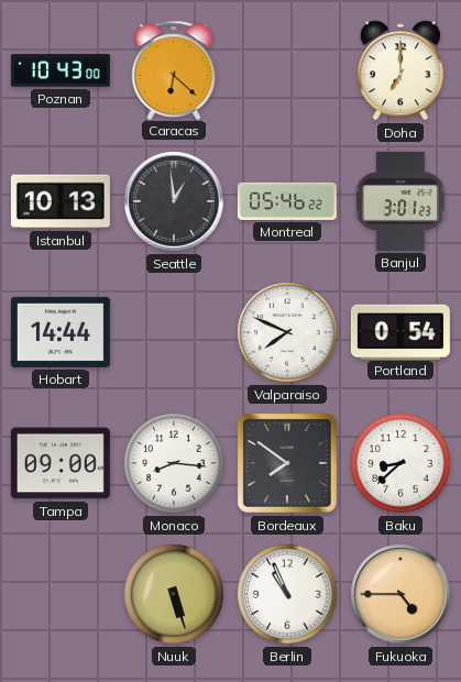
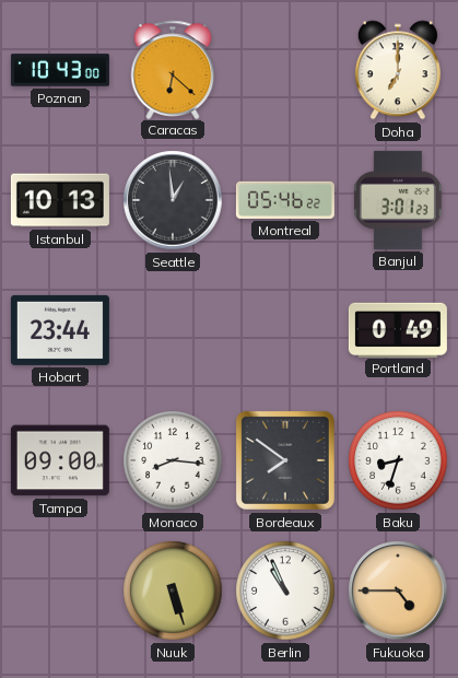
Hobart: 14:44 -> 23:44 (60, 330)
Valparaiso: 7:49 -> none (287, 332)
Portland: 0:54 -> 0:49 (398, 329)
Baku: 8:38 -> 8:33 (398, 460)
